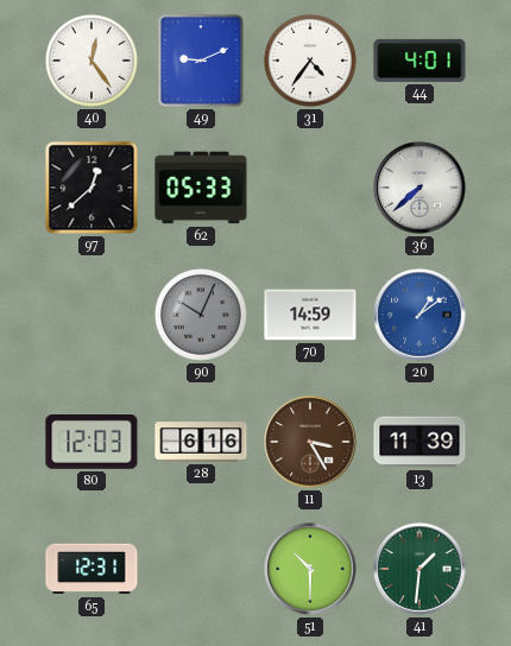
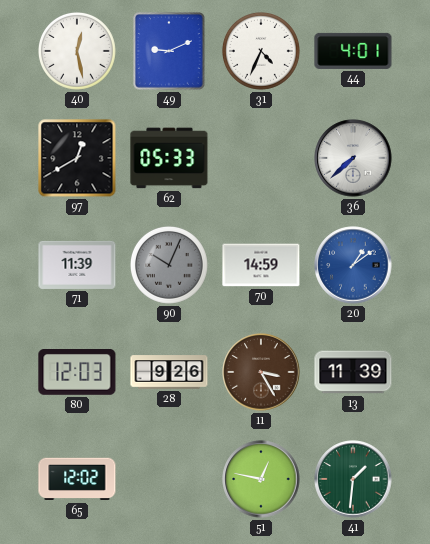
40: 12:24 -> 12:28 (77, 51)
31: 4:36 -> 4:34 (261, 51)
97: 12:38 -> 12:40 (77, 158)
71: none -> 11:39 (77, 265)
28: 6:16 -> 9:26 (169, 372)
65: 12:31 -> 12:02 (77, 479)
51: 10:30 -> 12:47 (261, 479)
